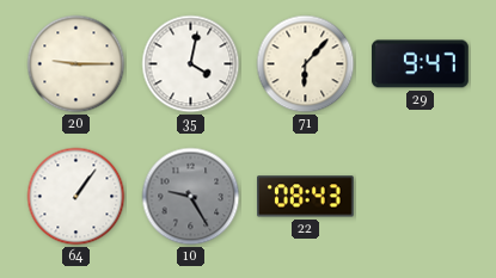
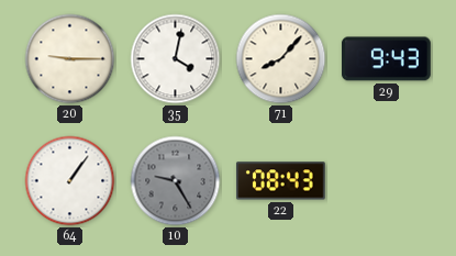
71: 6:07 -> 8:07 (281, 59)
29: 9:47 -> 9:43 (387, 59)
